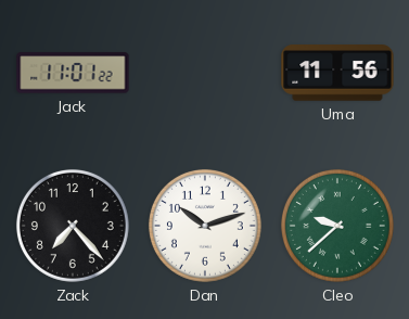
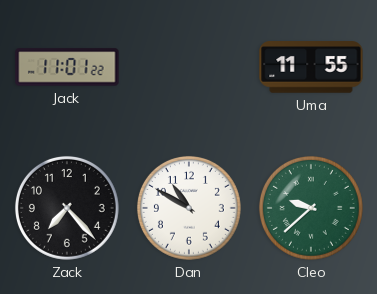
Uma: 11:56 -> 11:55 (311, 67)
Dan: 10:12 -> 10:50 (189, 208)
